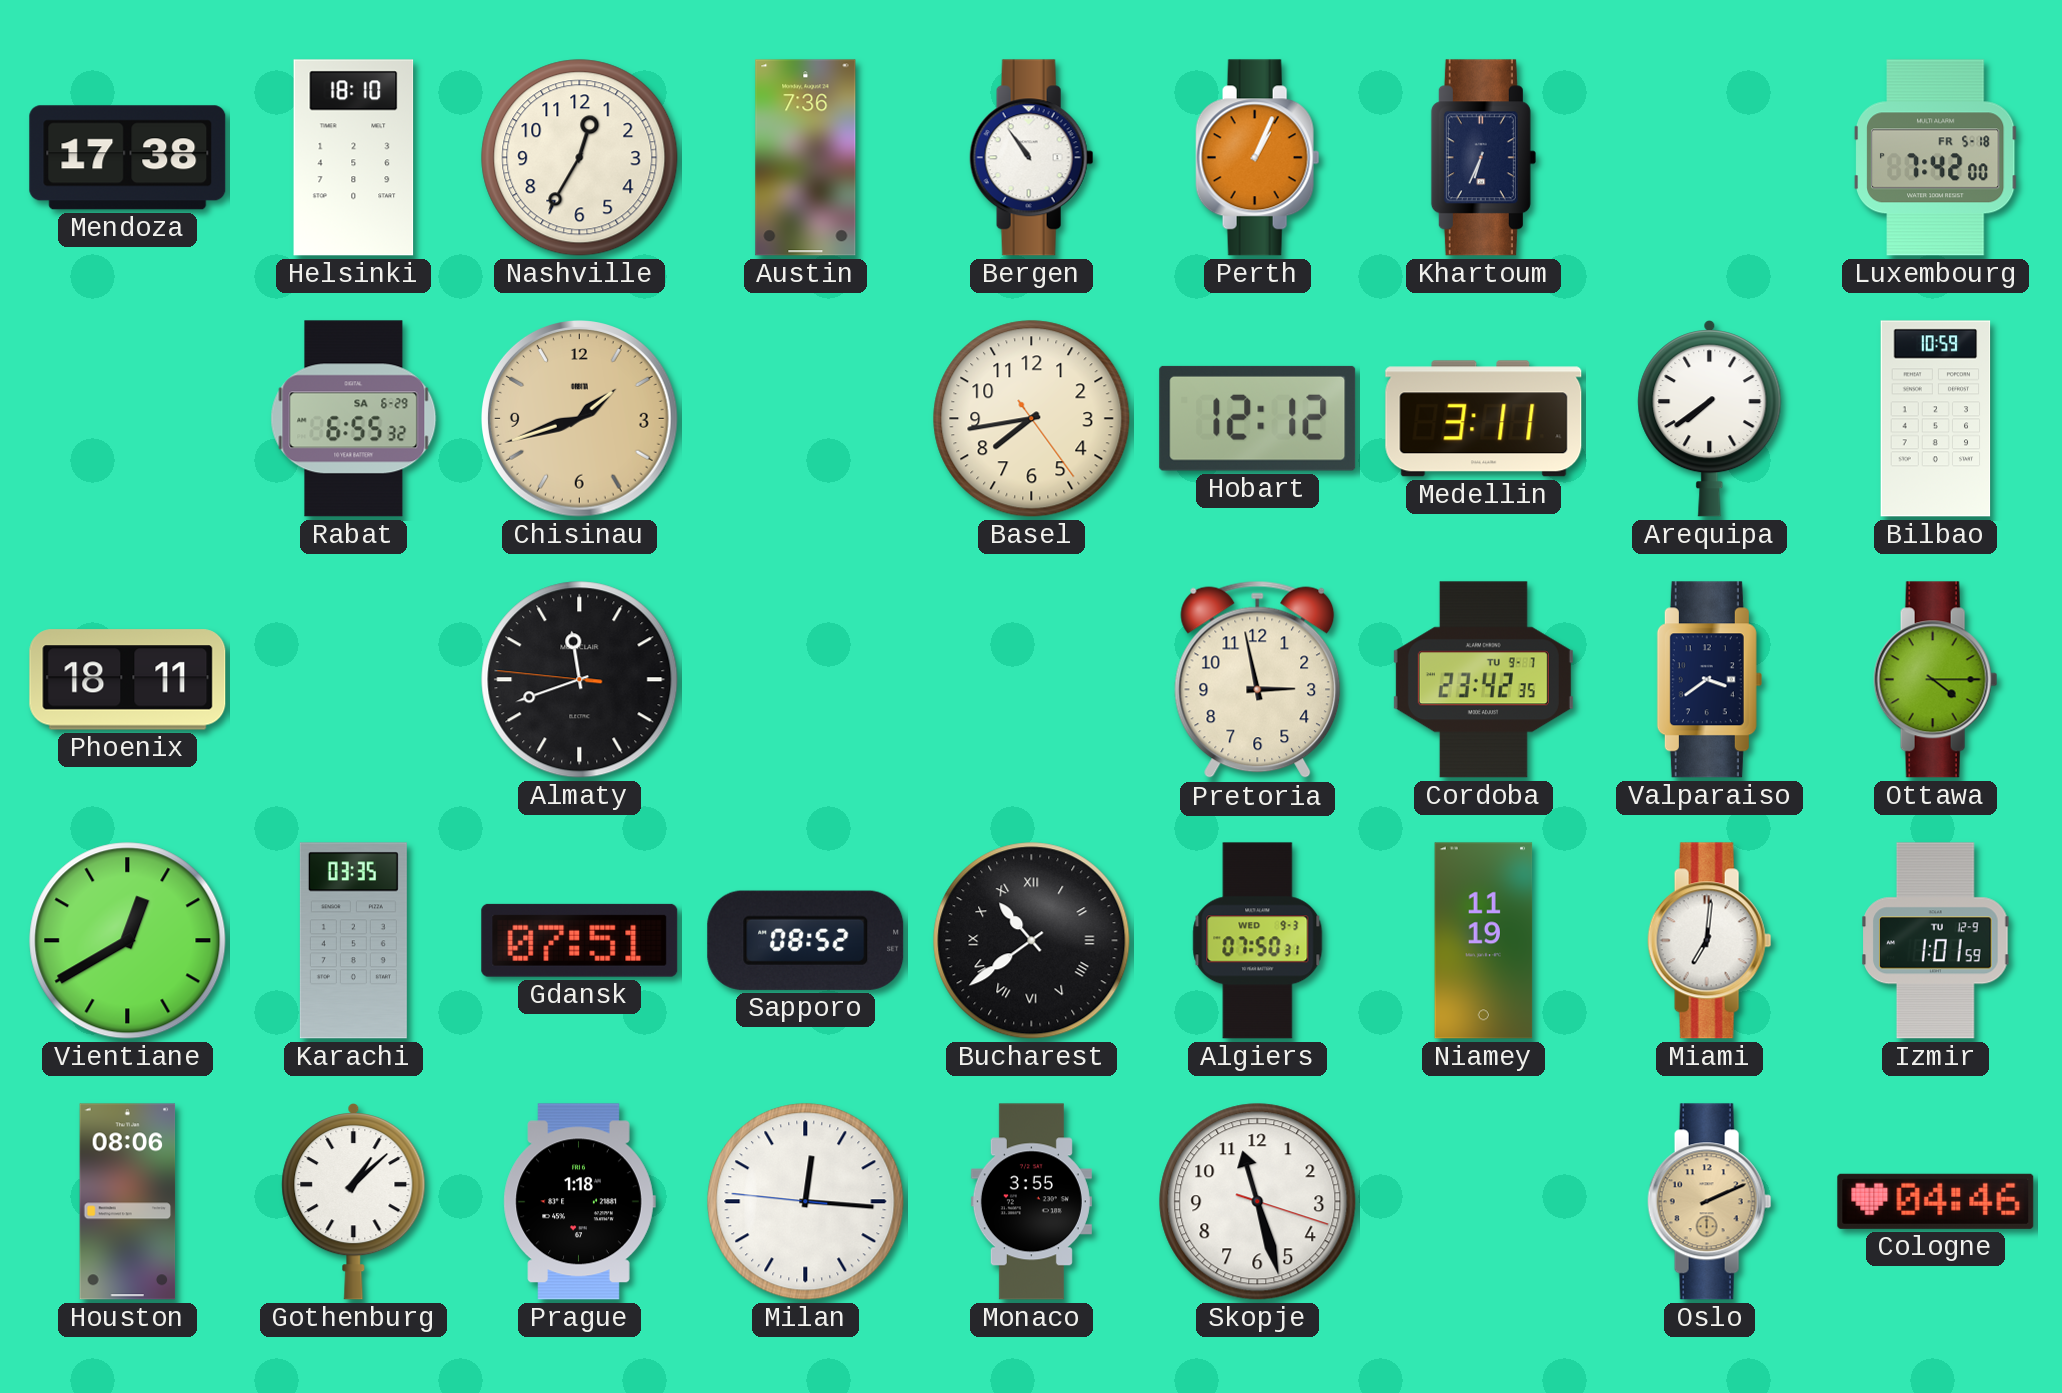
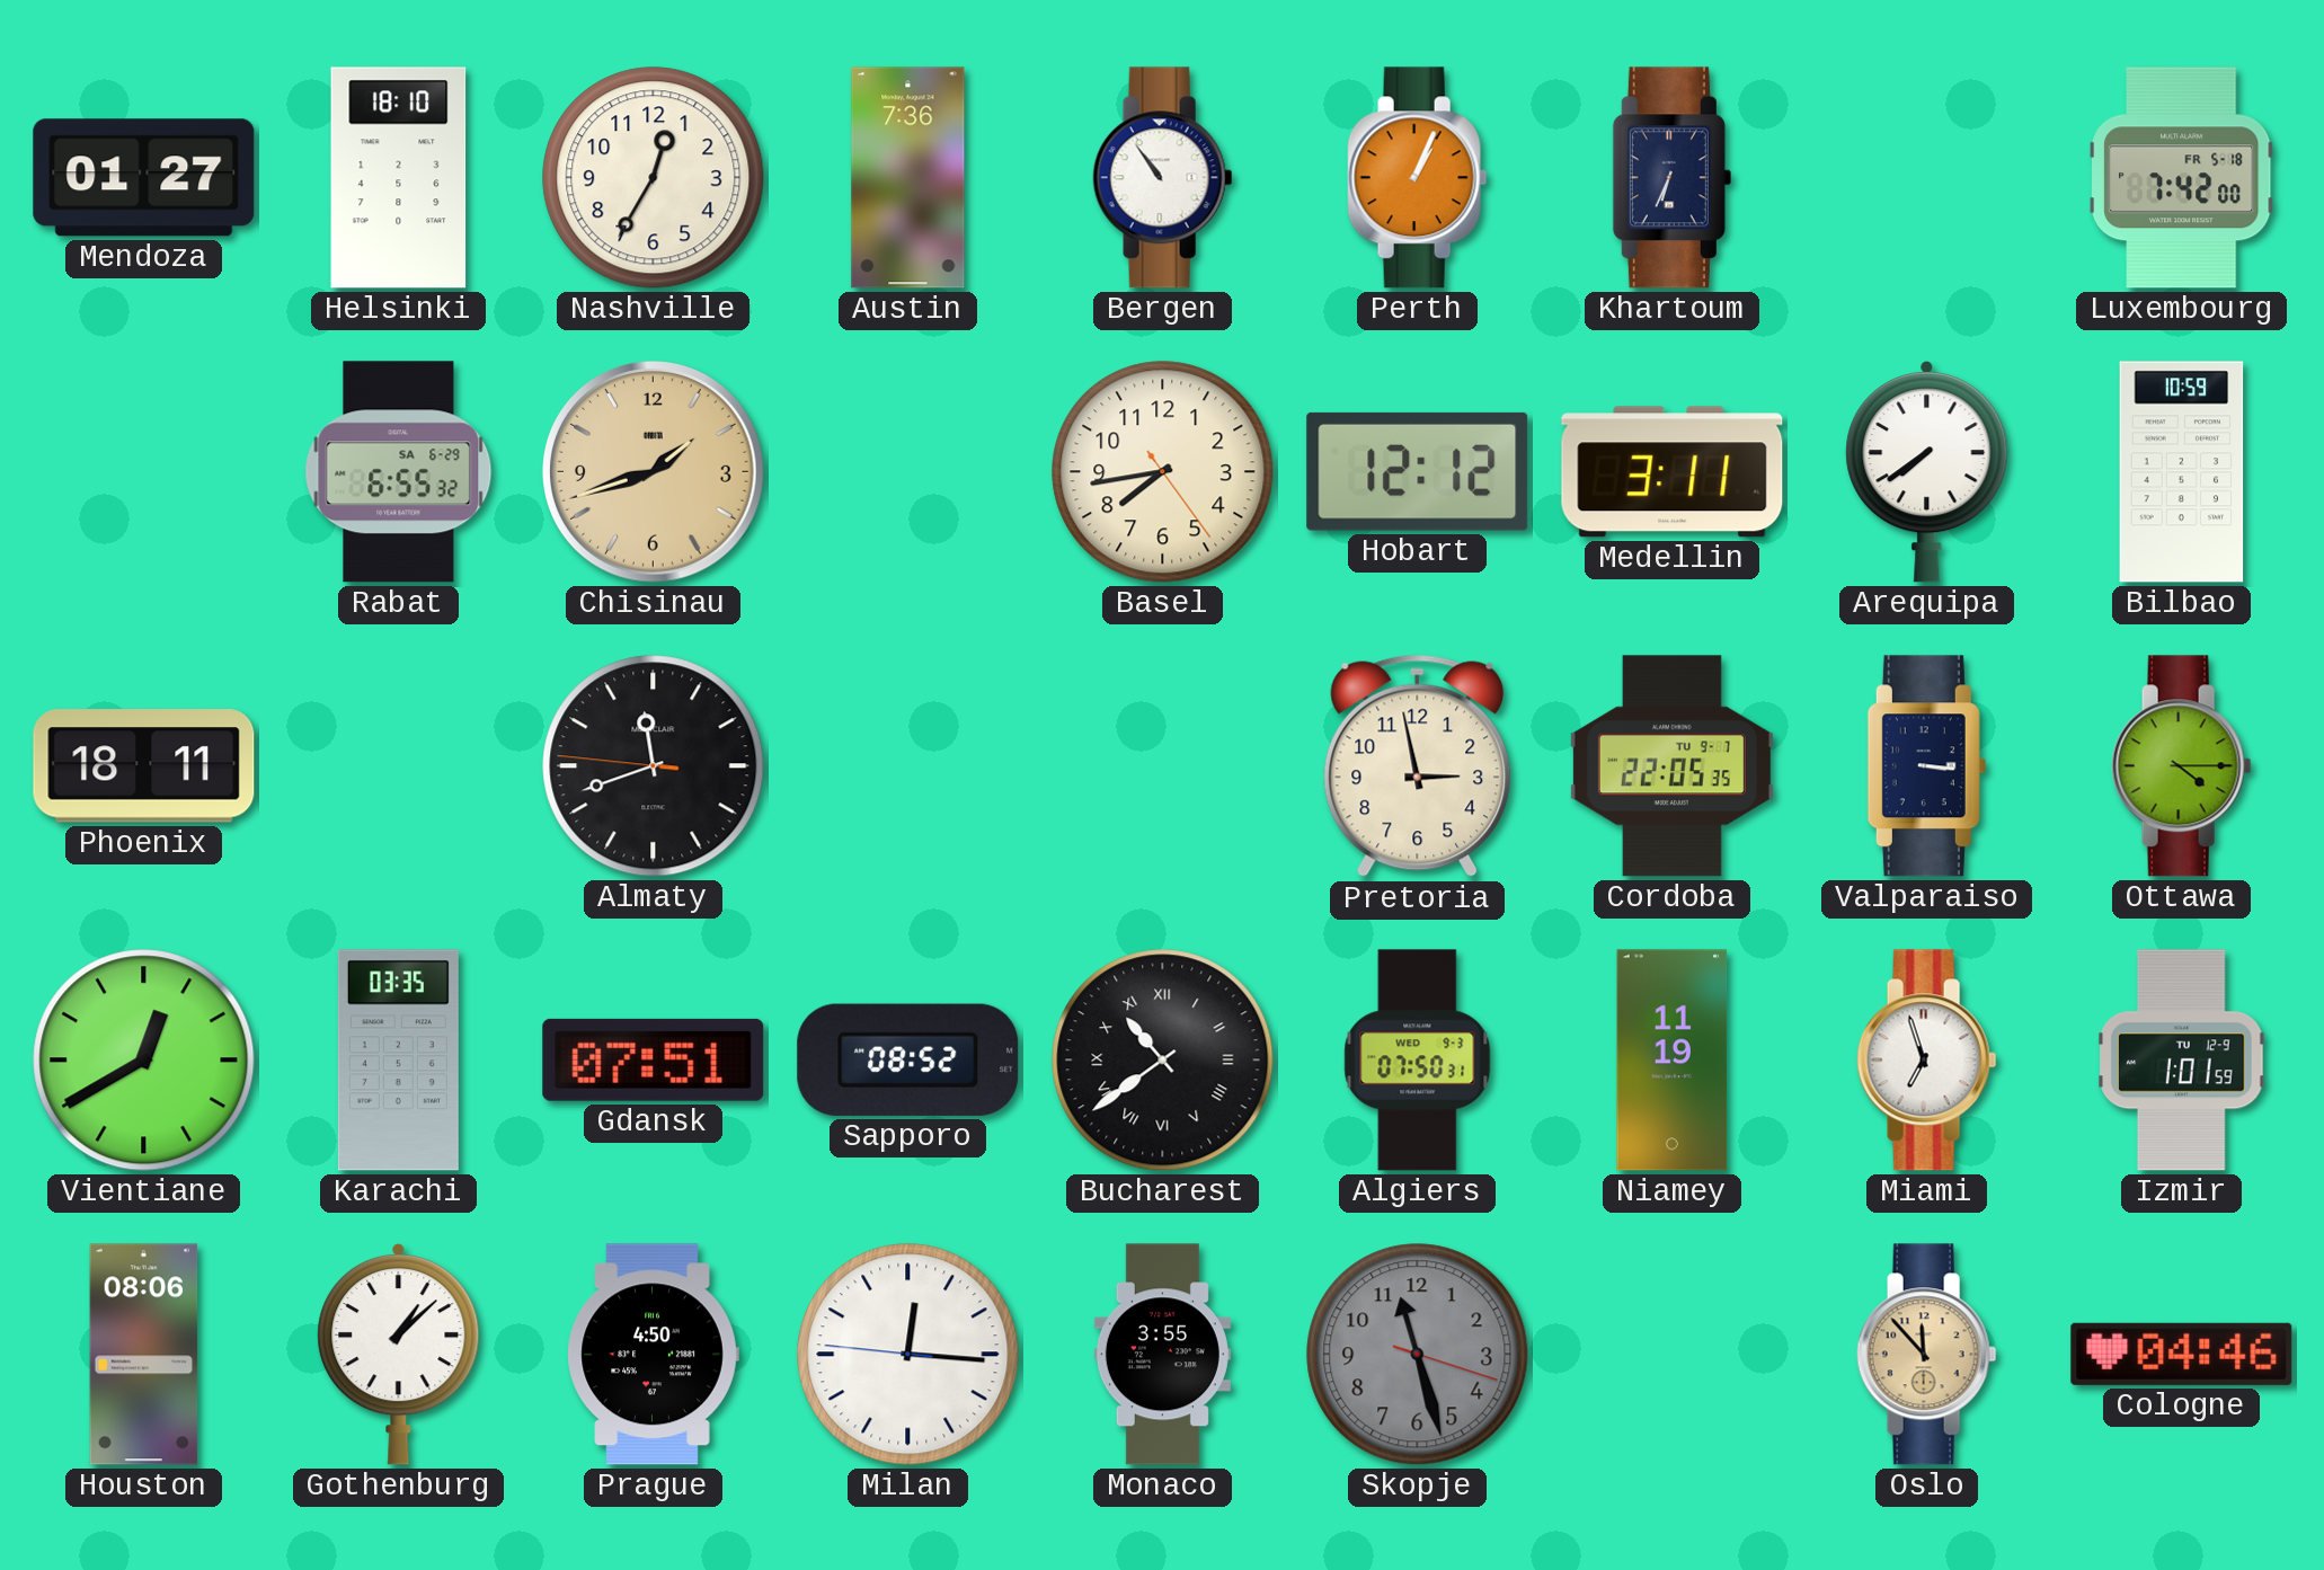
Mendoza: 17:38 -> 01:27 (144, 178)
Cordoba: 23:42 -> 22:05 (1671, 766)
Valparaiso: 3:39 -> 3:16 (1926, 766)
Miami: 7:01 -> 6:57 (1927, 1061)
Prague: 1:18 -> 4:50 (653, 1355)
Skopje dial: white -> grey (1418, 1355)
Oslo: 2:11 -> 11:53 (1927, 1355)
